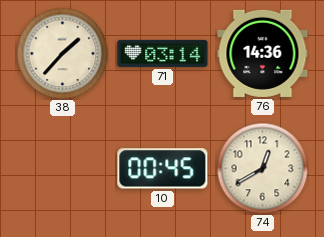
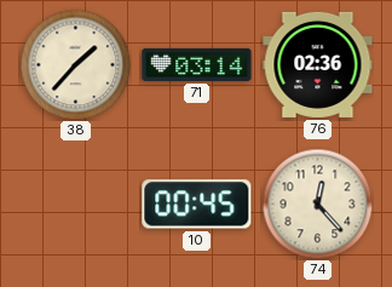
76: 14:36 -> 02:36 (318, 64)
74: 12:40 -> 12:23 (317, 203)
